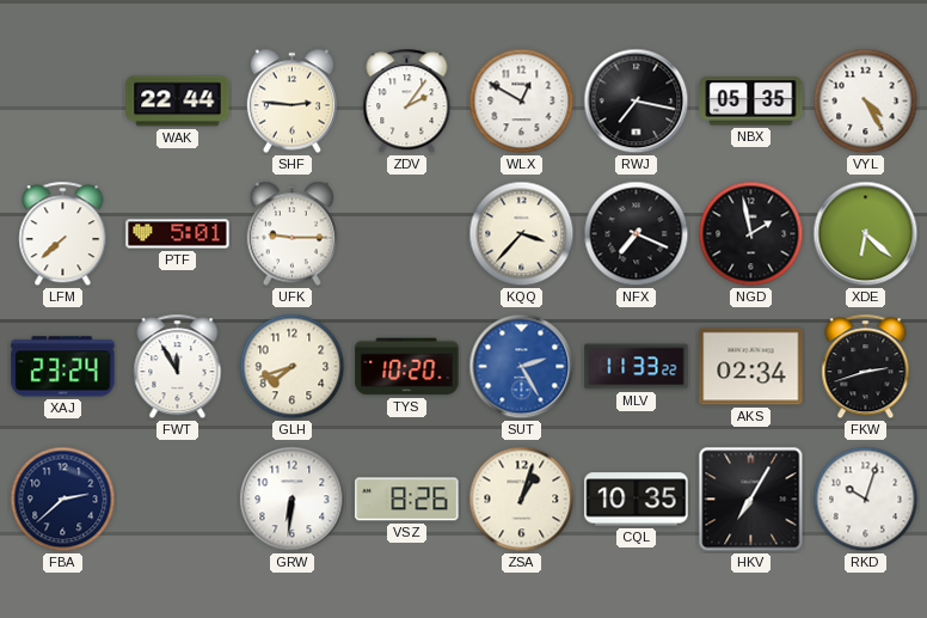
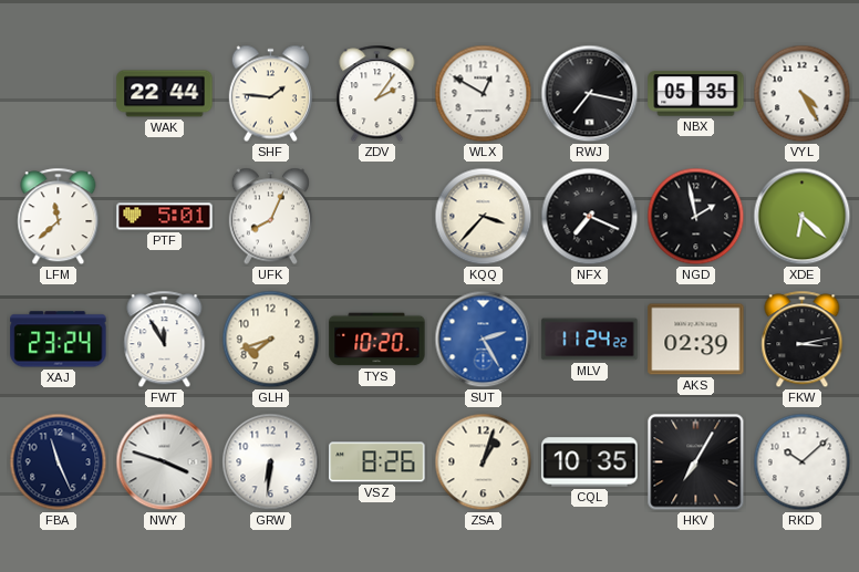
SHF: 2:46 -> 1:46 (270, 94)
LFM: 7:38 -> 11:38 (59, 217)
UFK: 9:15 -> 8:04 (270, 217)
MLV: 11:33 -> 11:24 (590, 340)
AKS: 02:34 -> 02:39 (696, 340)
FKW: 2:42 -> 3:13 (803, 340)
FBA: 2:38 -> 11:26 (59, 462)
NWY: none -> 3:48 (165, 462)
RKD: 10:03 -> 10:08 (803, 462)
